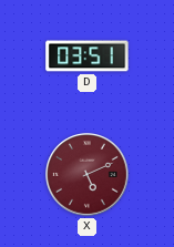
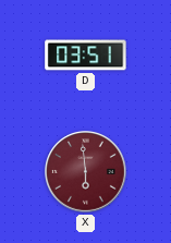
X: 5:11 -> 5:59 (86, 172)
